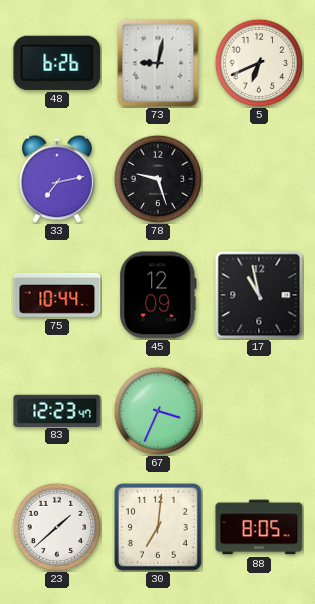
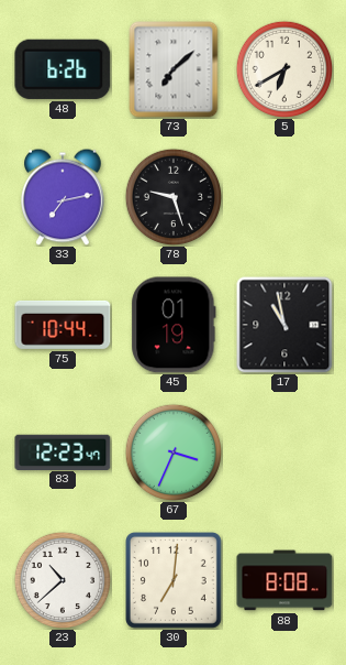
73: 9:02 -> 7:08 (174, 69)
5: 6:41 -> 6:40 (283, 68)
45: 12:09 -> 01:19 (174, 325)
23: 1:38 -> 10:38 (62, 579)
88: 8:05 -> 8:08 (284, 580)
